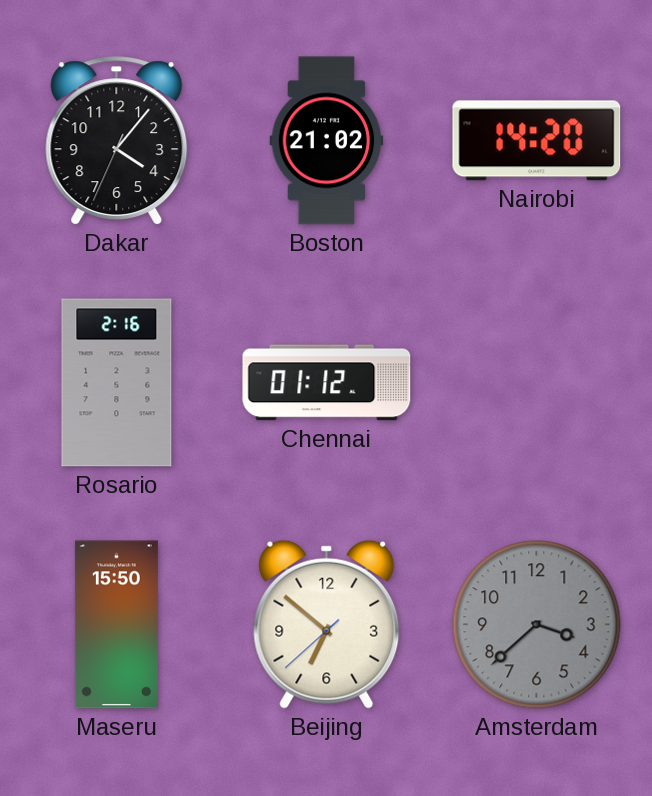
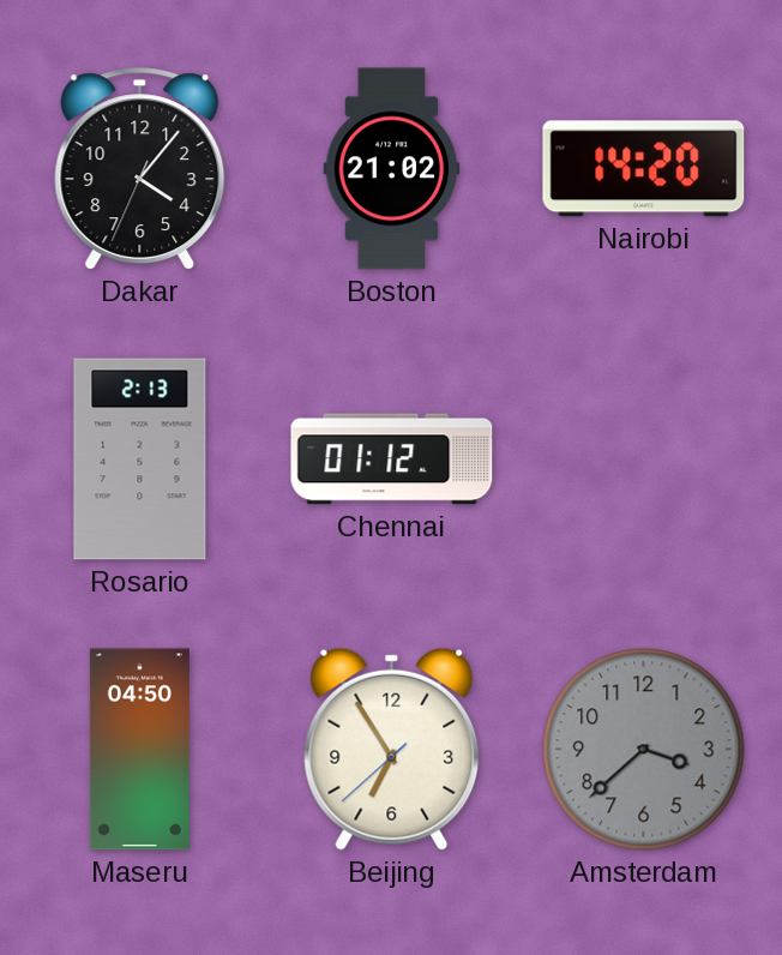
Rosario: 2:16 -> 2:13 (140, 460)
Maseru: 15:50 -> 04:50 (139, 750)
Beijing: 6:51 -> 6:54 (392, 749)
